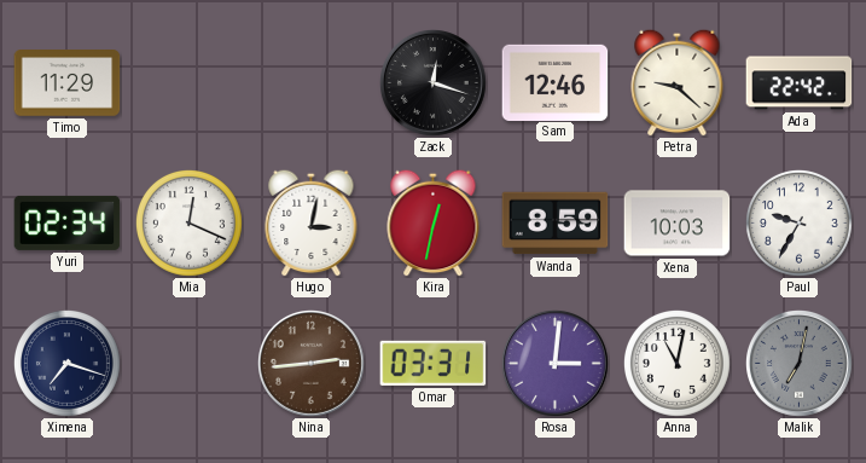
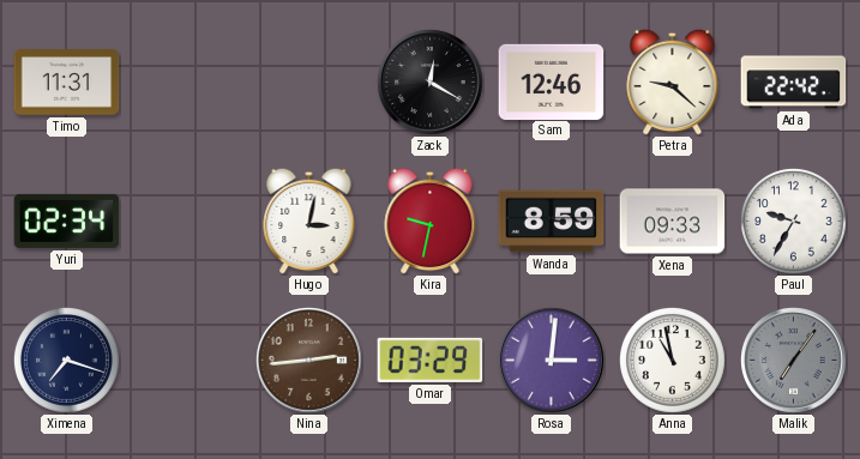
Timo: 11:29 -> 11:31 (67, 83)
Zack: 12:18 -> 12:20 (431, 83)
Mia: 12:19 -> none (188, 222)
Kira: 12:32 -> 9:32 (431, 221)
Xena: 10:03 -> 09:33 (673, 222)
Omar: 03:31 -> 03:29 (431, 360)
Anna: 11:02 -> 10:58 (672, 360)
Malik: 7:02 -> 7:06 (794, 361)
